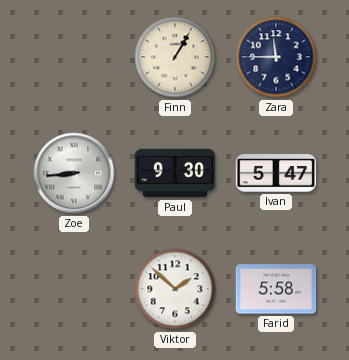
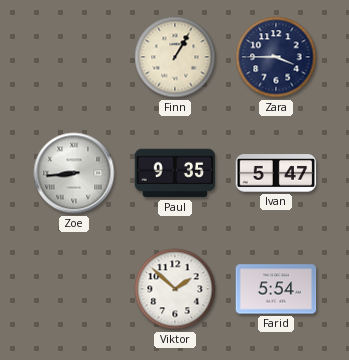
Zara: 11:45 -> 3:45 (276, 57)
Paul: 9:30 -> 9:35 (175, 173)
Farid: 5:58 -> 5:54 (276, 289)
